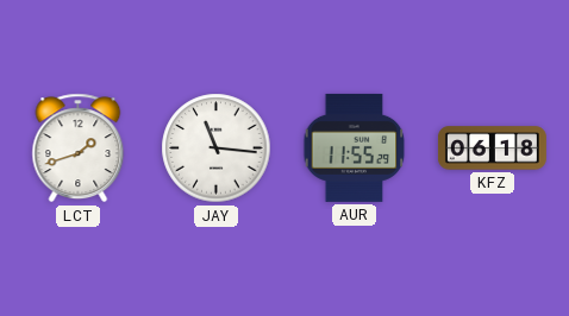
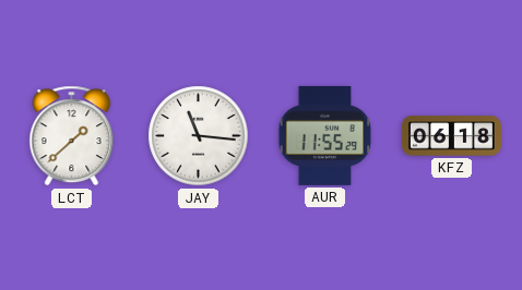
LCT: 1:42 -> 1:38 (72, 136)
